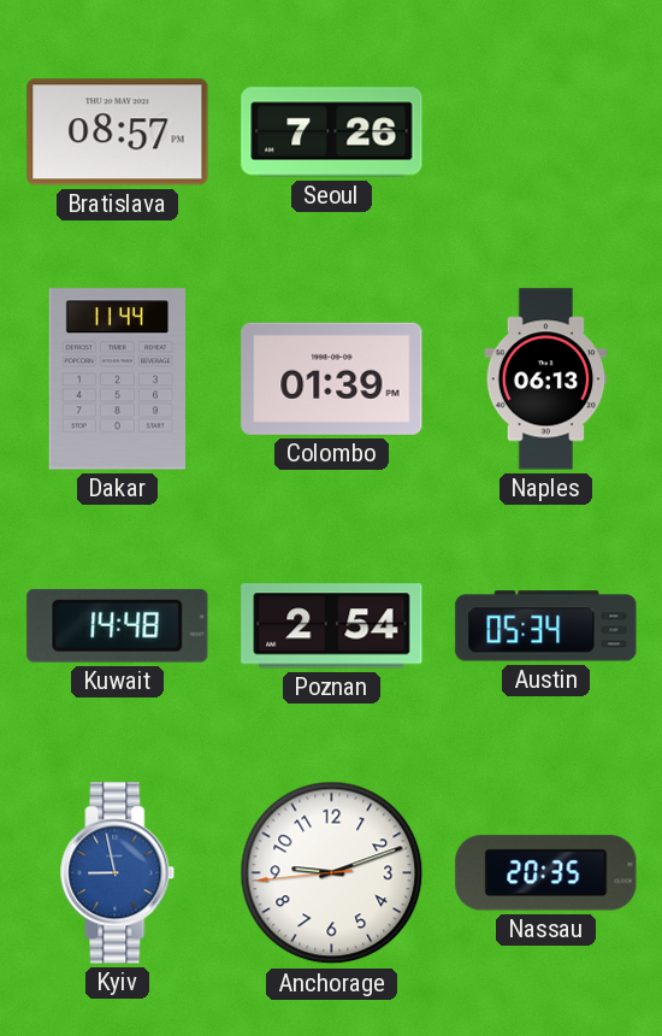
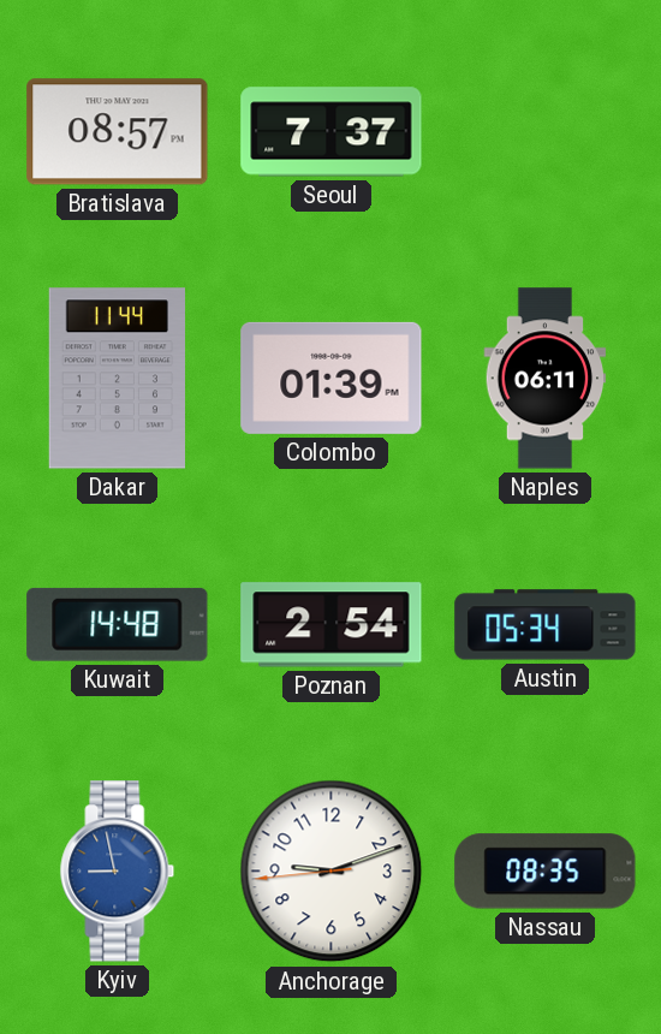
Seoul: 7:26 -> 7:37 (332, 132)
Naples: 06:13 -> 06:11 (546, 379)
Nassau: 20:35 -> 08:35 (546, 872)
